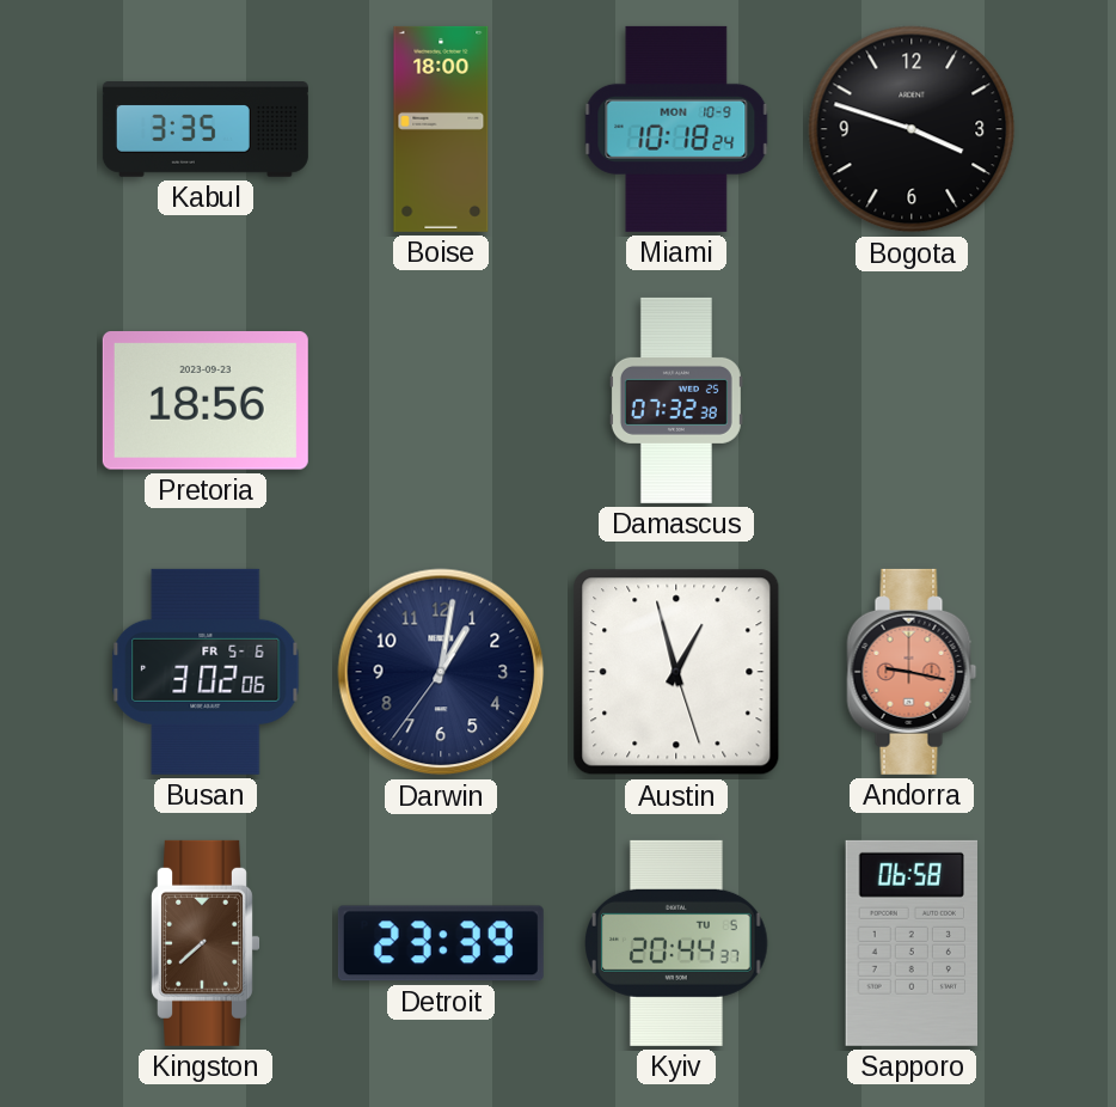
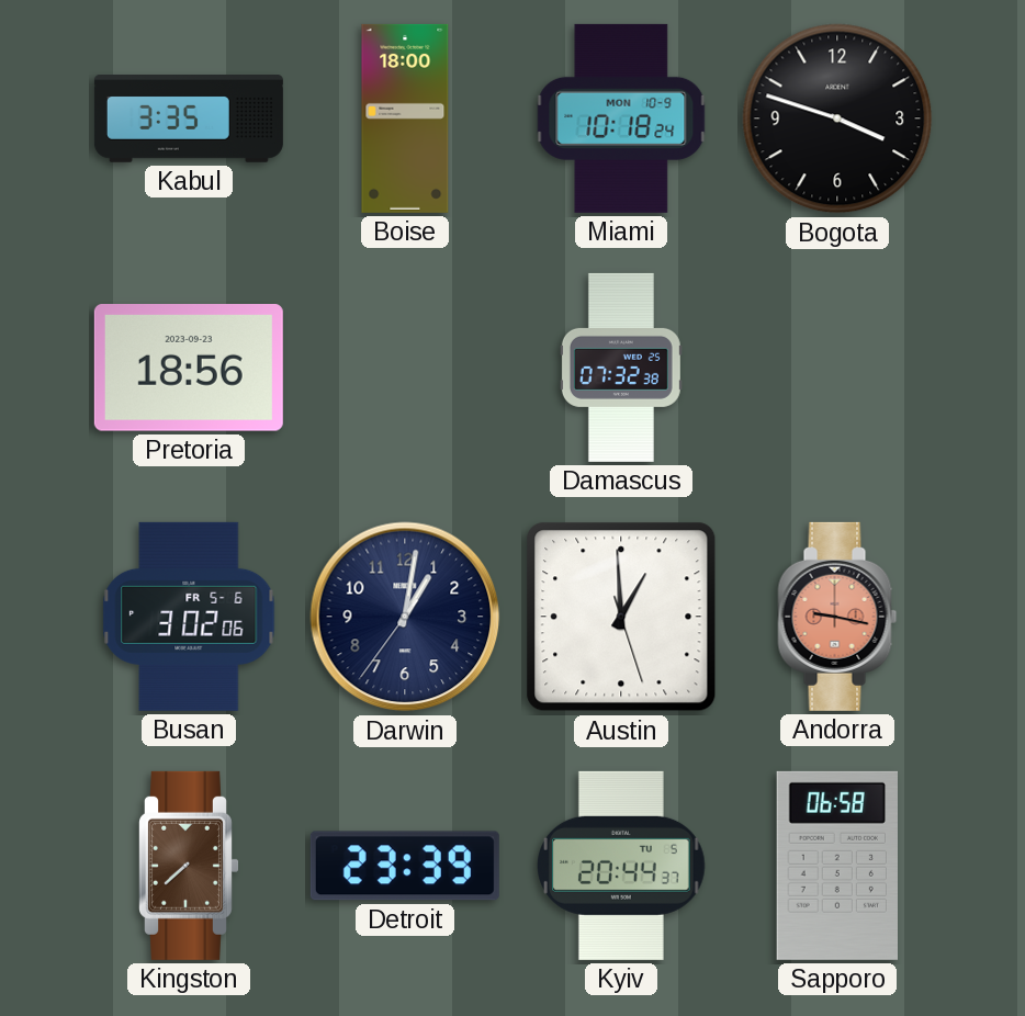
Austin: 12:57 -> 12:59 (621, 617)
